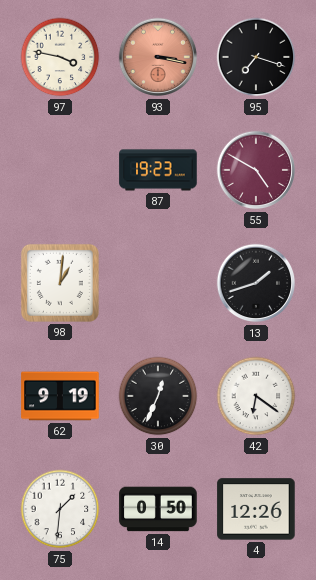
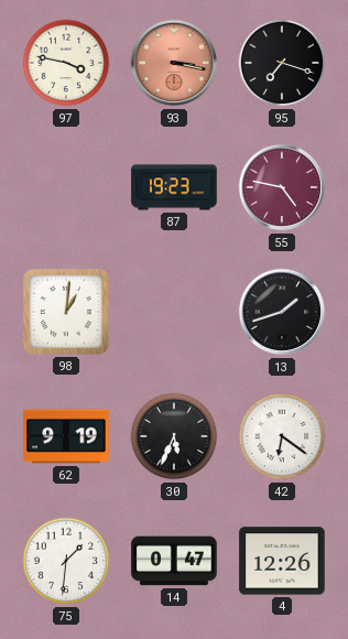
55: 4:50 -> 4:47 (282, 187)
30: 12:34 -> 5:34 (174, 436)
14: 0:50 -> 0:47 (174, 561)
